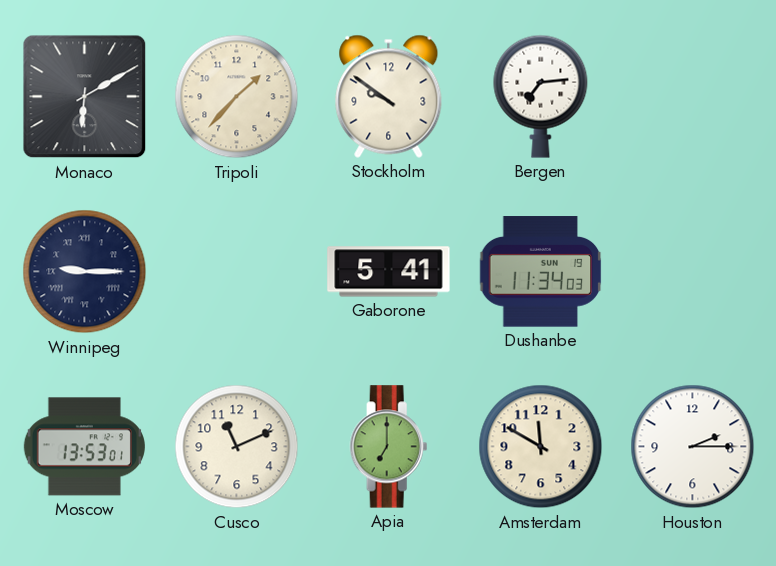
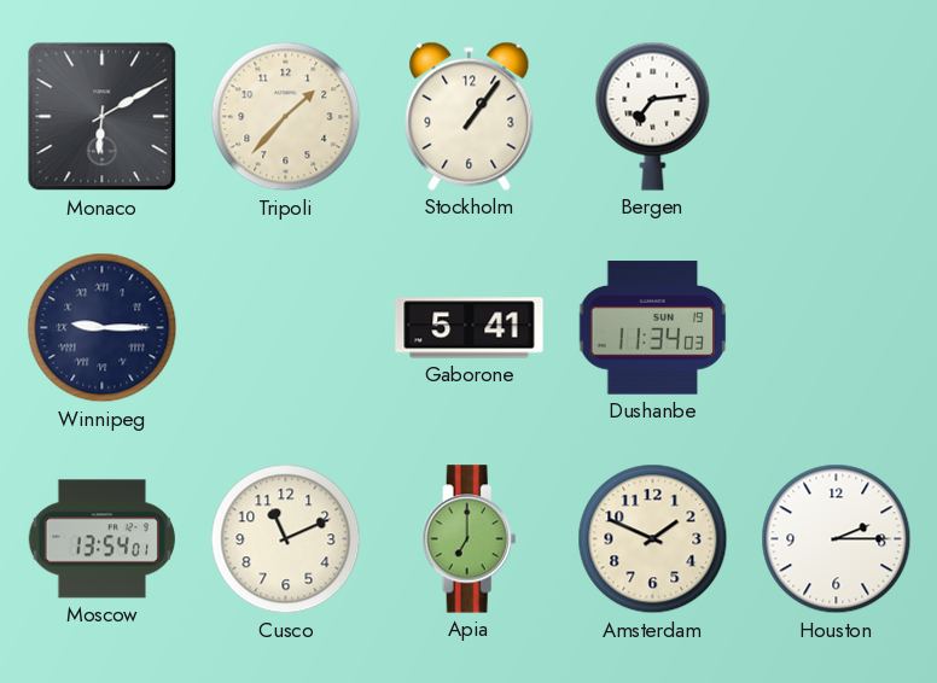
Stockholm: 9:51 -> 1:06 (470, 116)
Moscow: 13:53 -> 13:54 (101, 539)
Amsterdam: 11:50 -> 1:49 (653, 539)
